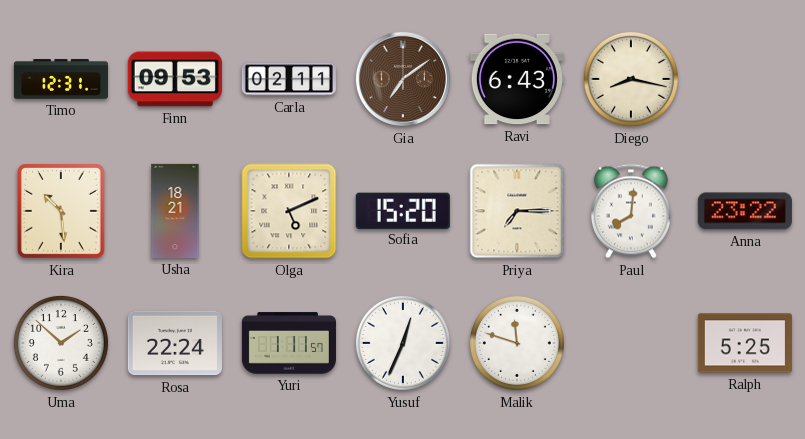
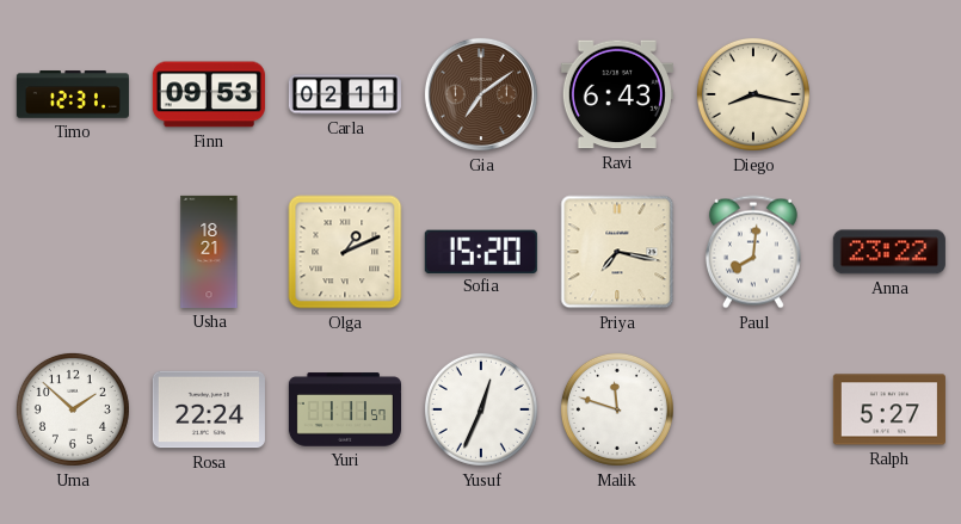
Kira: 10:29 -> none (61, 211)
Olga: 5:11 -> 1:11 (345, 252)
Priya: 7:15 -> 7:17 (617, 252)
Ralph: 5:25 -> 5:27 (889, 409)
